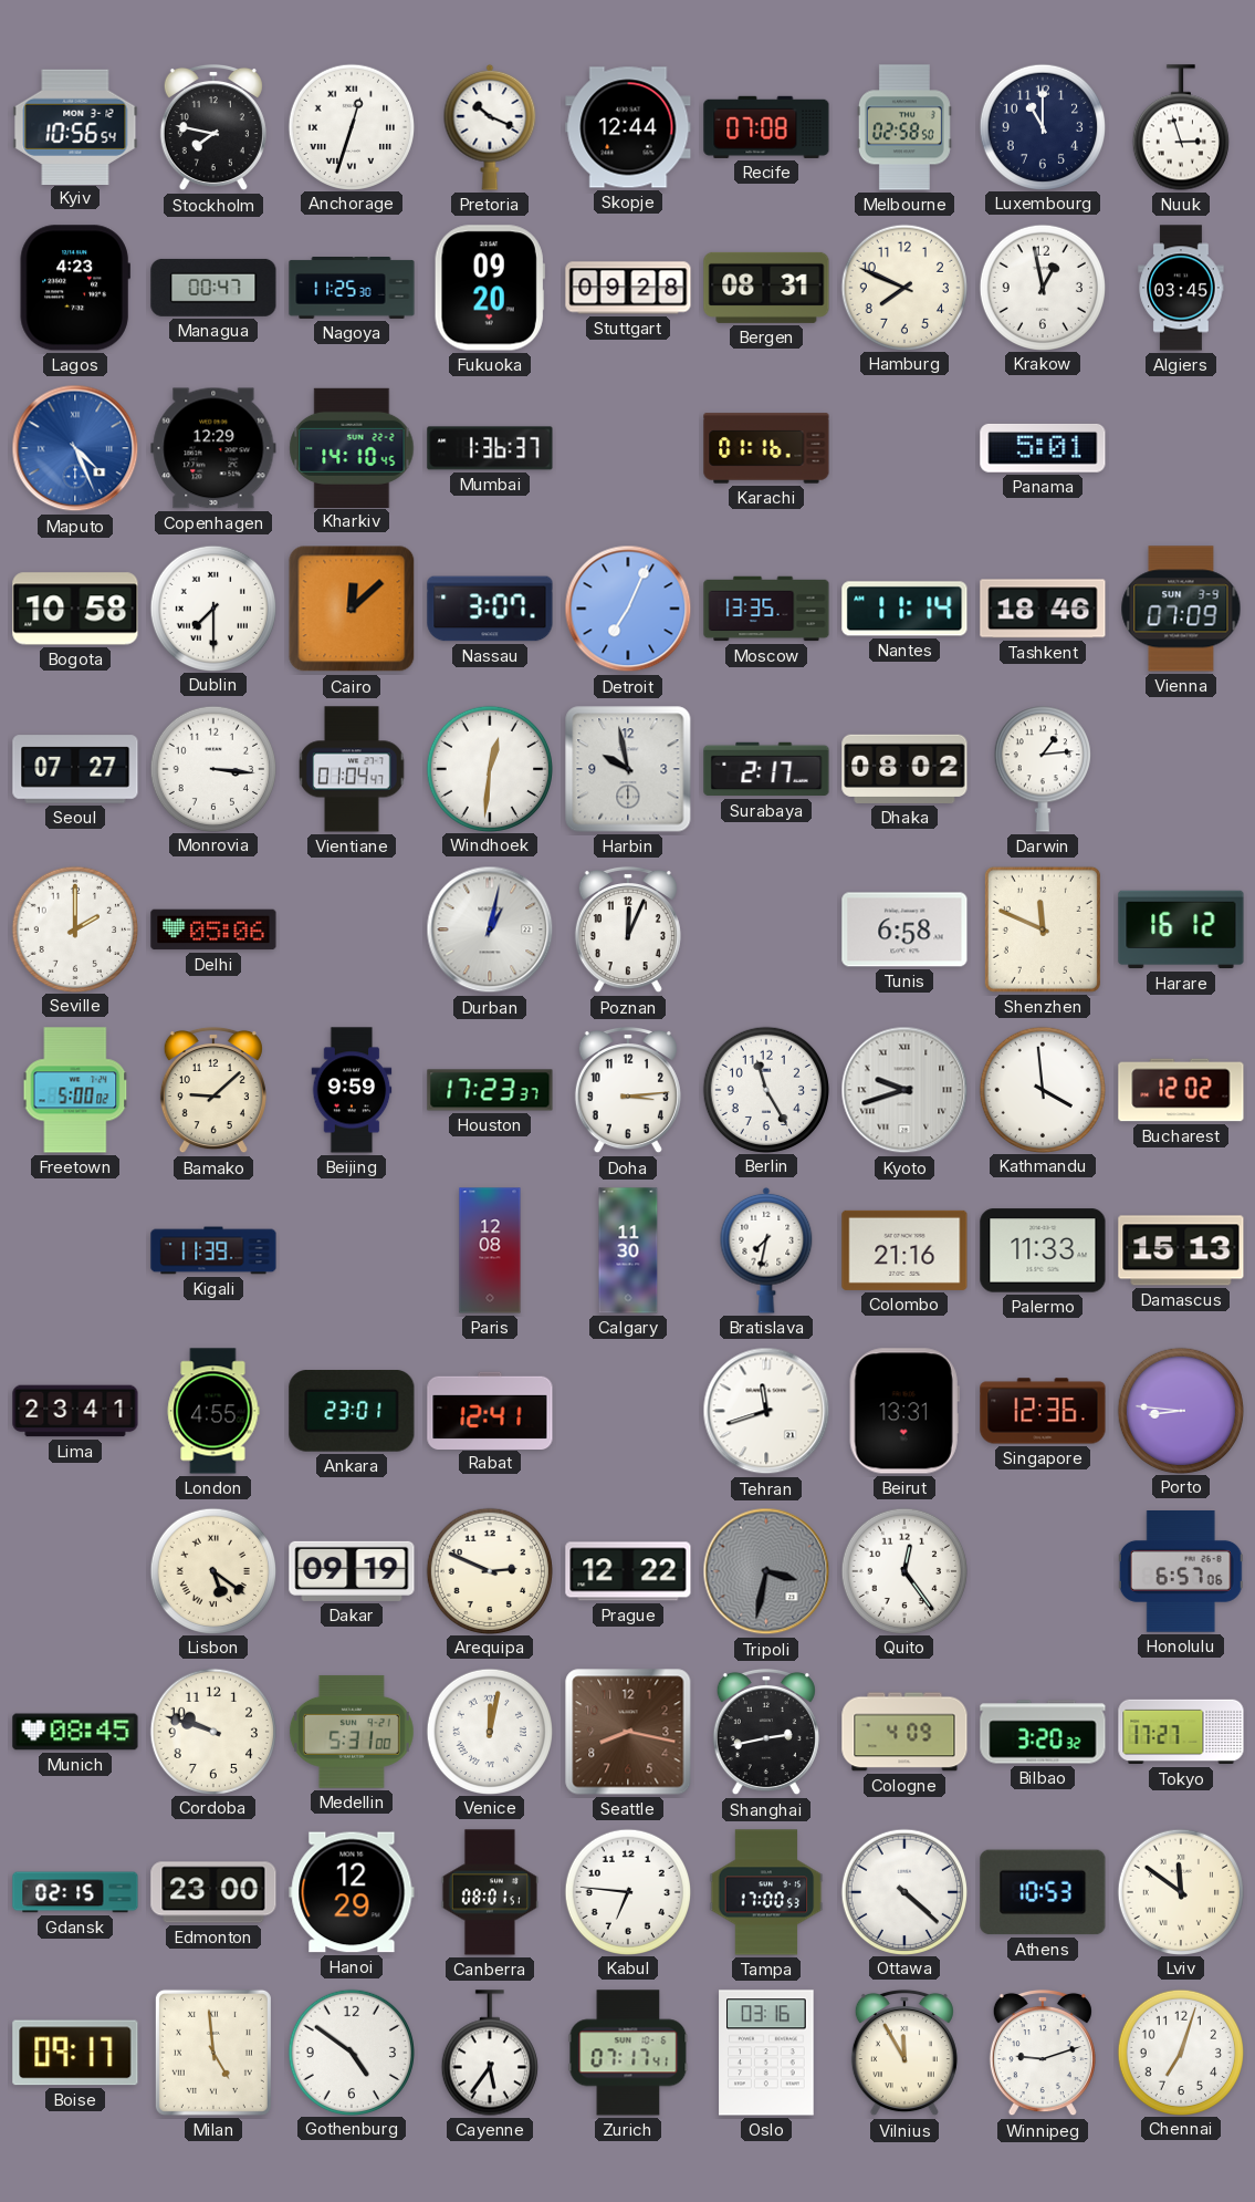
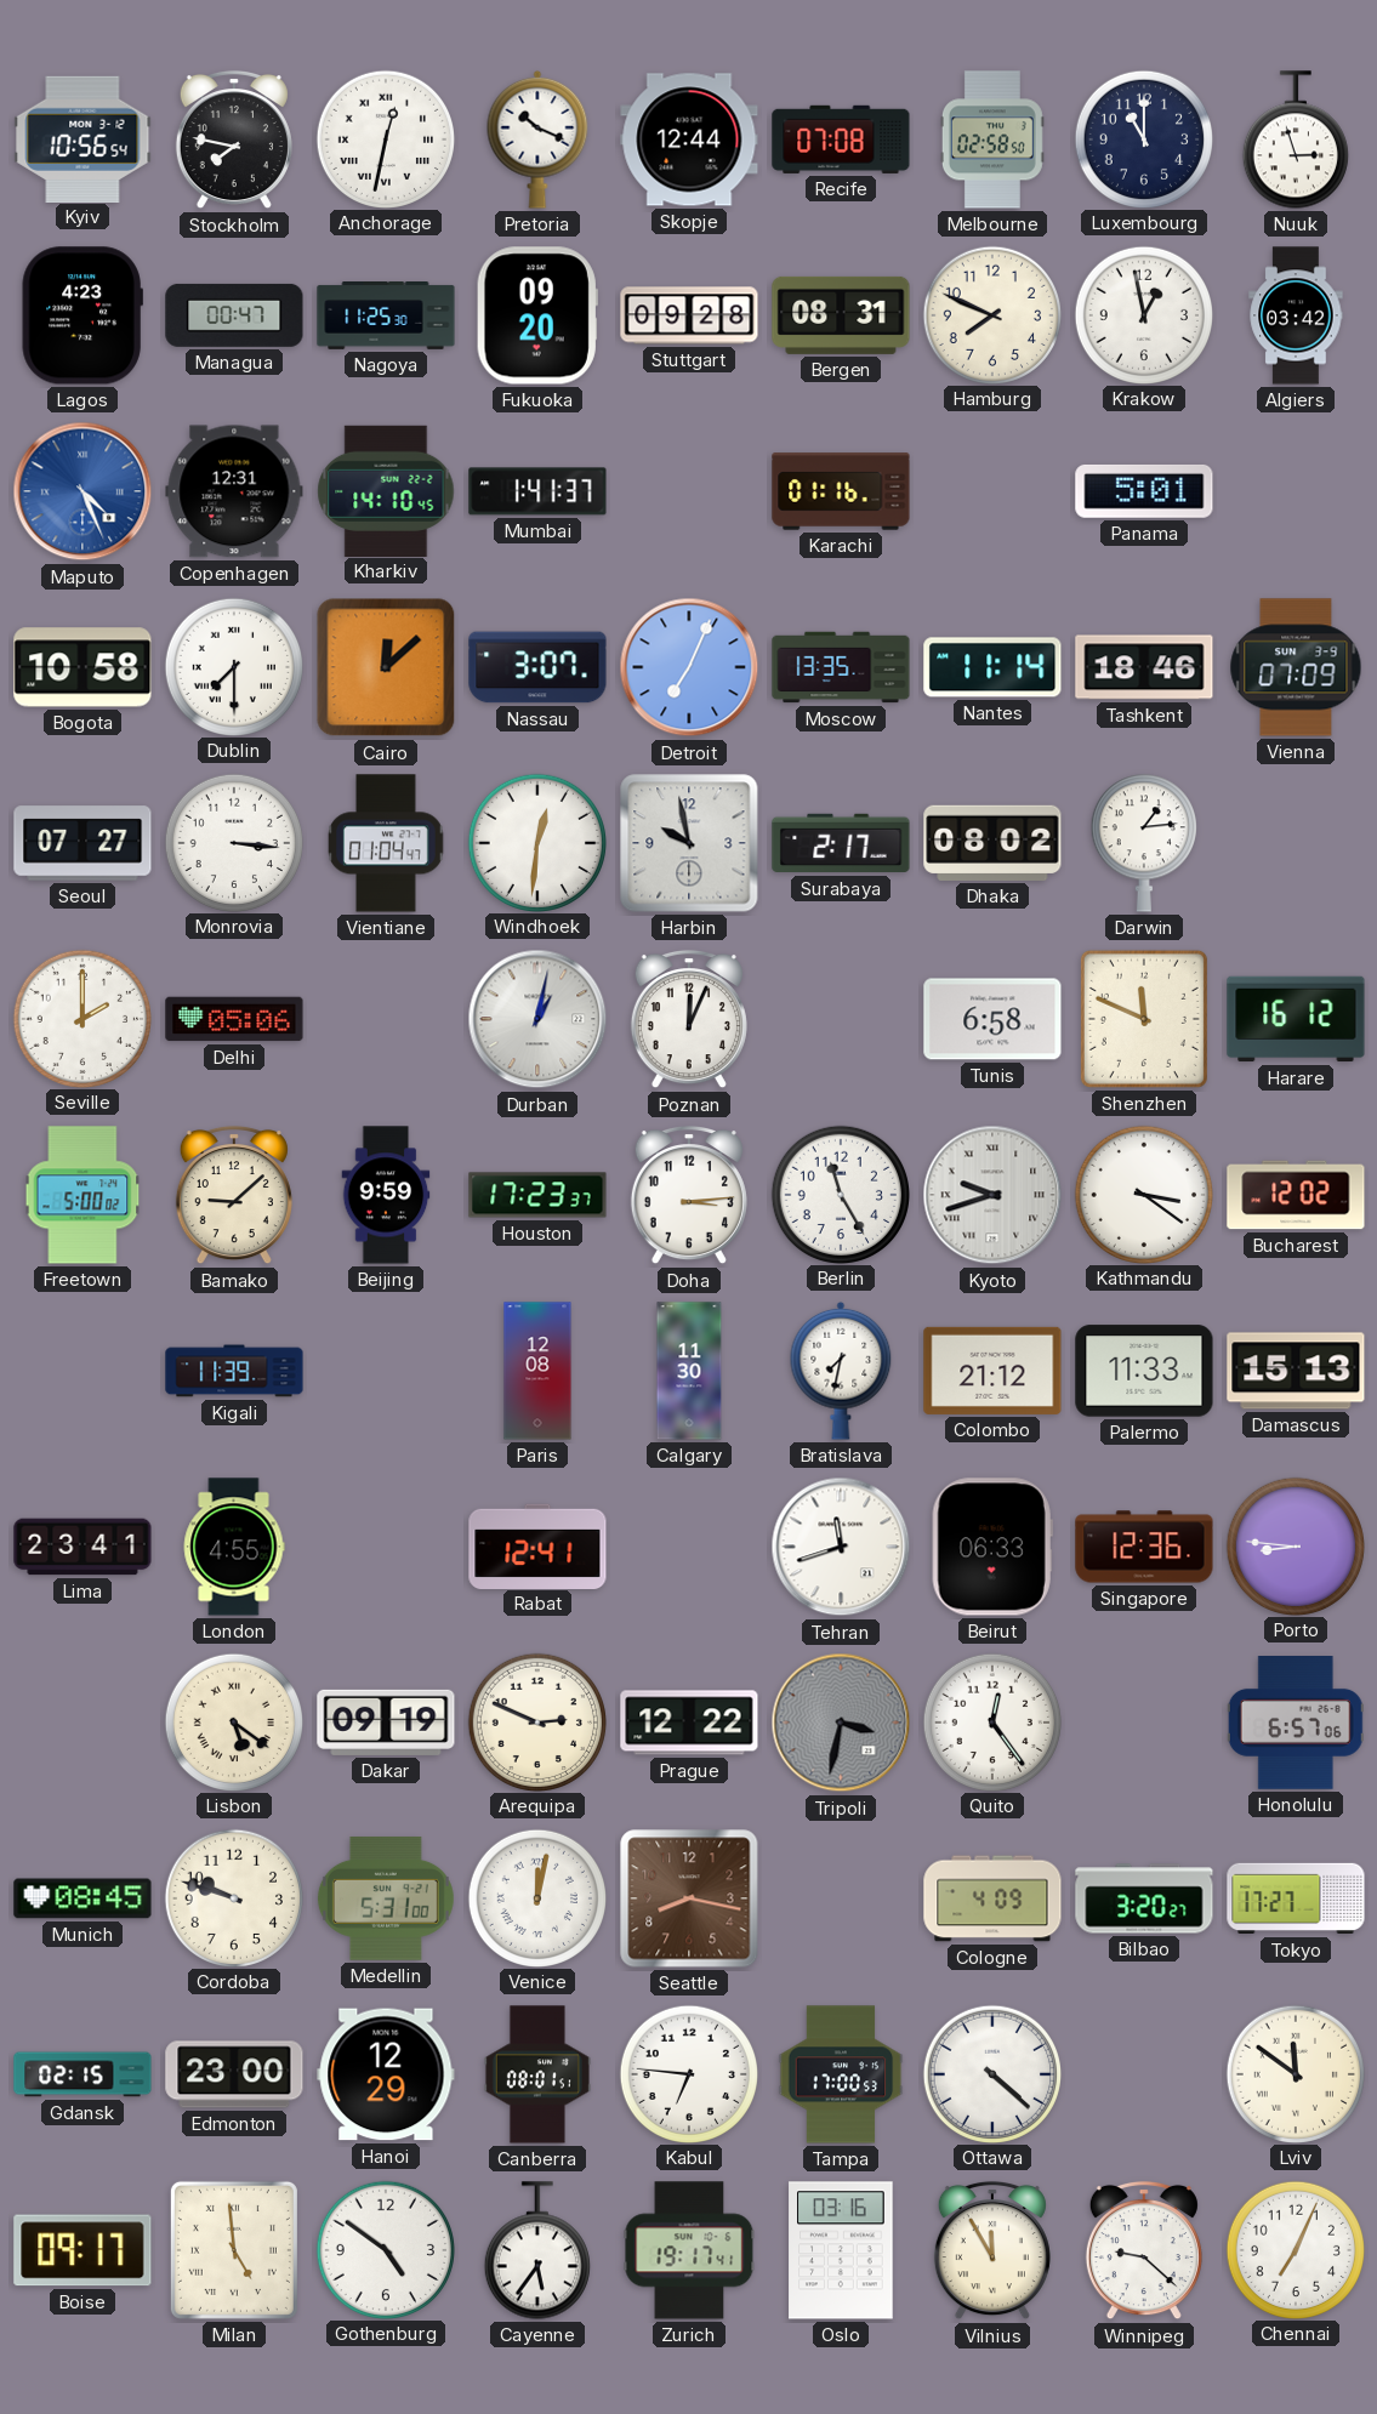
Anchorage: 12:33 -> 12:32 (385, 138)
Algiers: 03:45 -> 03:42 (1296, 315)
Copenhagen: 12:29 -> 12:31 (234, 491)
Mumbai: 1:36 -> 1:41 (537, 491)
Kathmandu: 3:59 -> 3:21 (1143, 1194)
Colombo: 21:16 -> 21:12 (992, 1371)
Ankara: 23:01 -> none (352, 1412)
Beirut: 13:31 -> 06:33 (992, 1547)
Shanghai: 2:43 -> none (766, 1732)
Bilbao: 3:20:32 -> 3:20:27 (1144, 1898)
Athens: 10:53 -> none (1043, 1892)
Zurich: 07:17 -> 19:17 (689, 2250)
Winnipeg: 9:12 -> 9:22 (1144, 2250)
Chennai: 7:03 -> 7:04 (1295, 2249)
